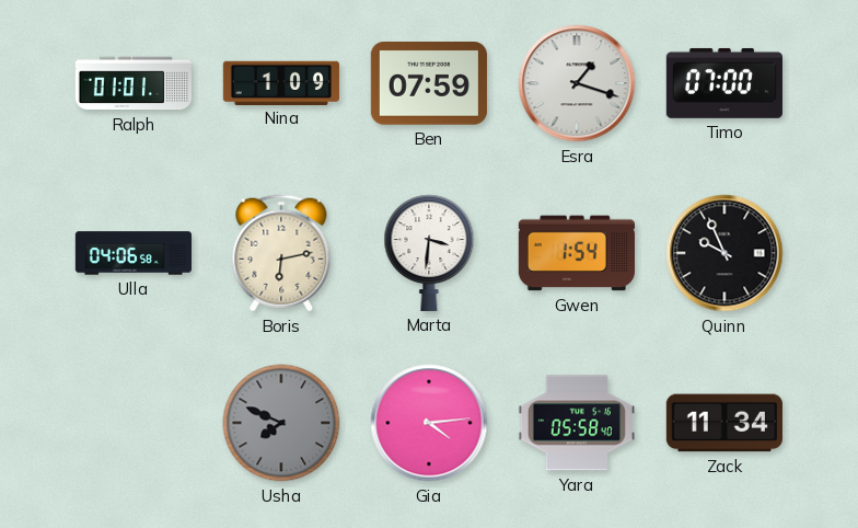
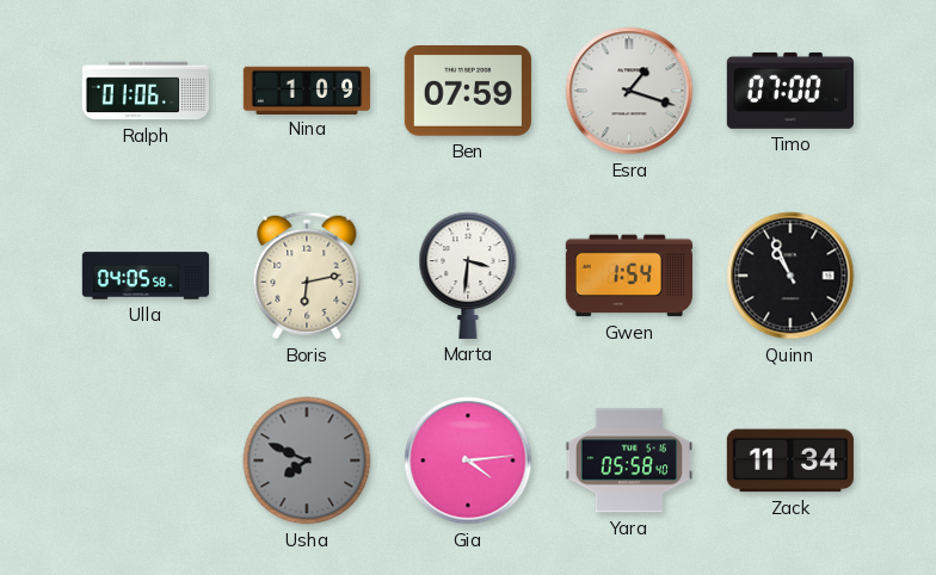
Ralph: 01:01 -> 01:06 (146, 91)
Ulla: 04:06 -> 04:05 (144, 276)
Quinn: 9:56 -> 10:56 (790, 276)
